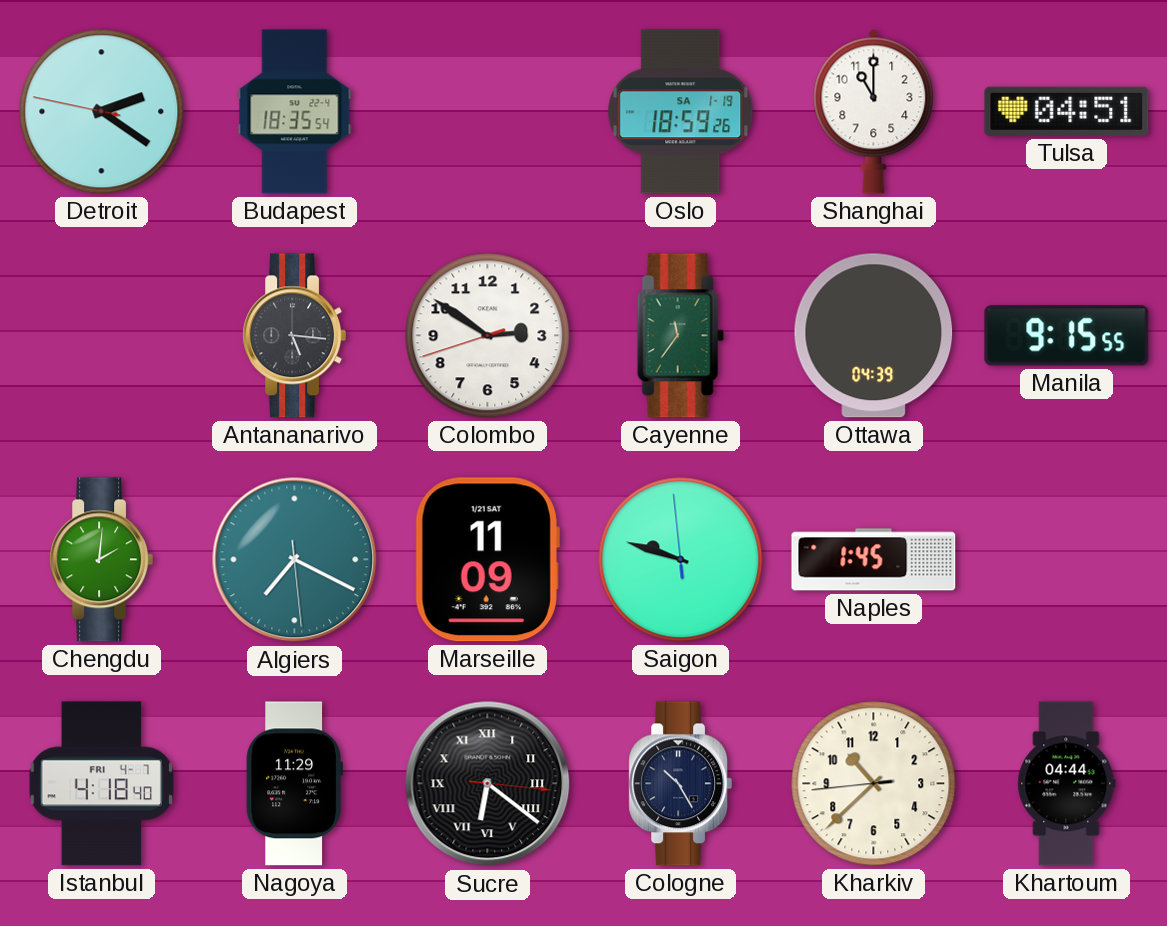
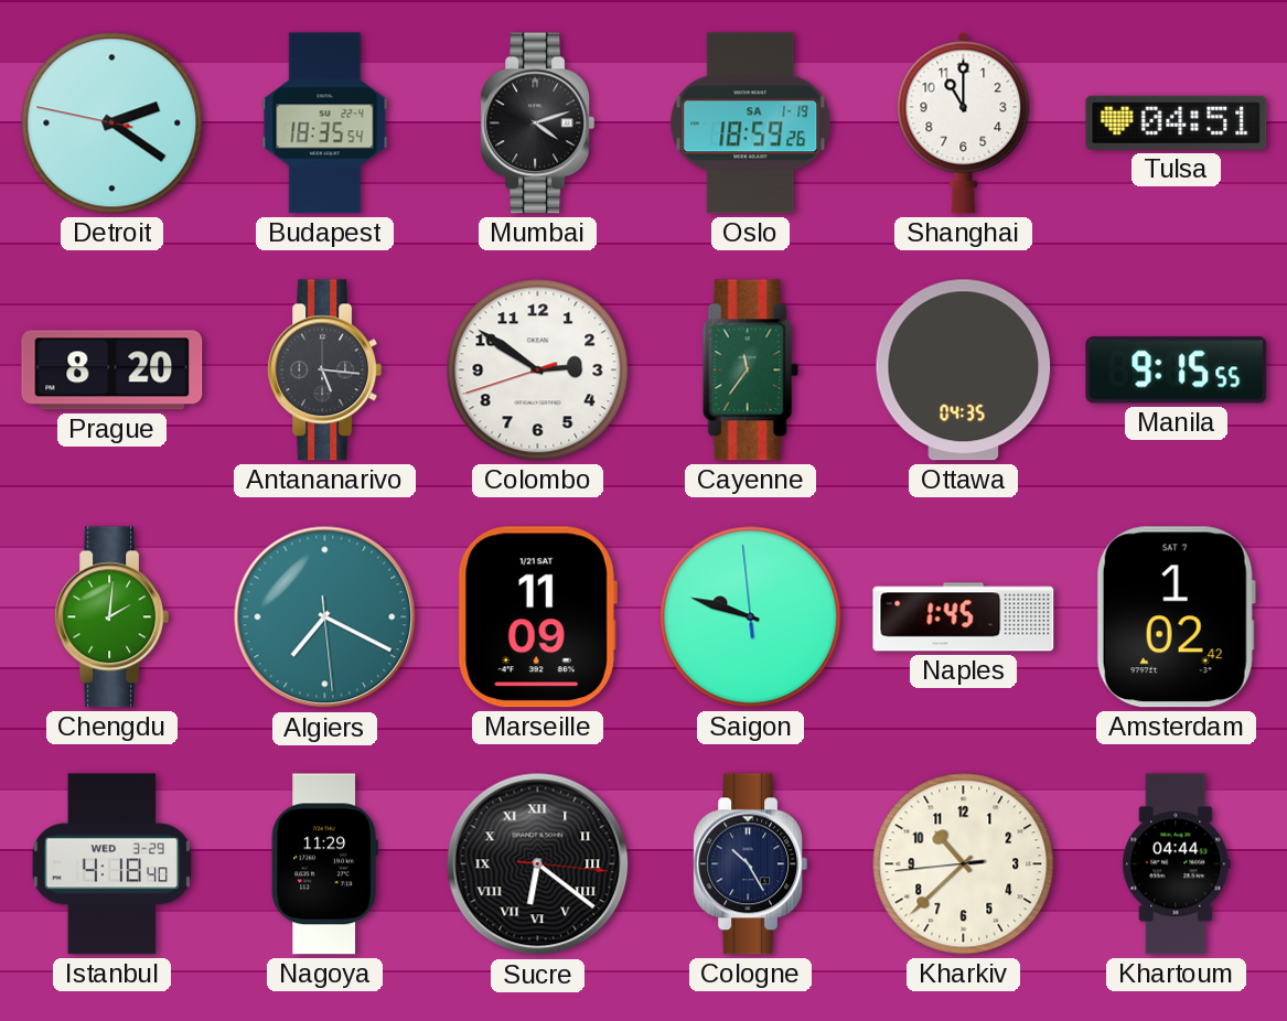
Mumbai: none -> 4:12 (538, 123)
Prague: none -> 8:20 (112, 370)
Ottawa: 04:39 -> 04:35 (964, 370)
Amsterdam: none -> 1:02 (1176, 617)
Istanbul date: FRI 4-7 -> WED 3-29 (111, 864)
